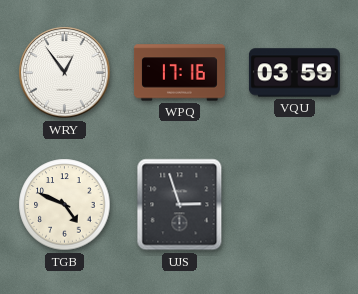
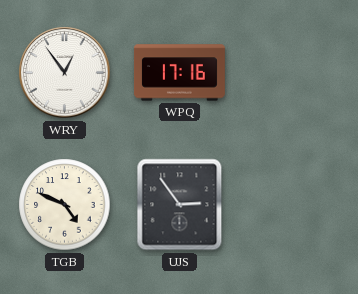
VQU: 03:59 -> none (294, 73)
UJS: 2:57 -> 2:54 (180, 205)
